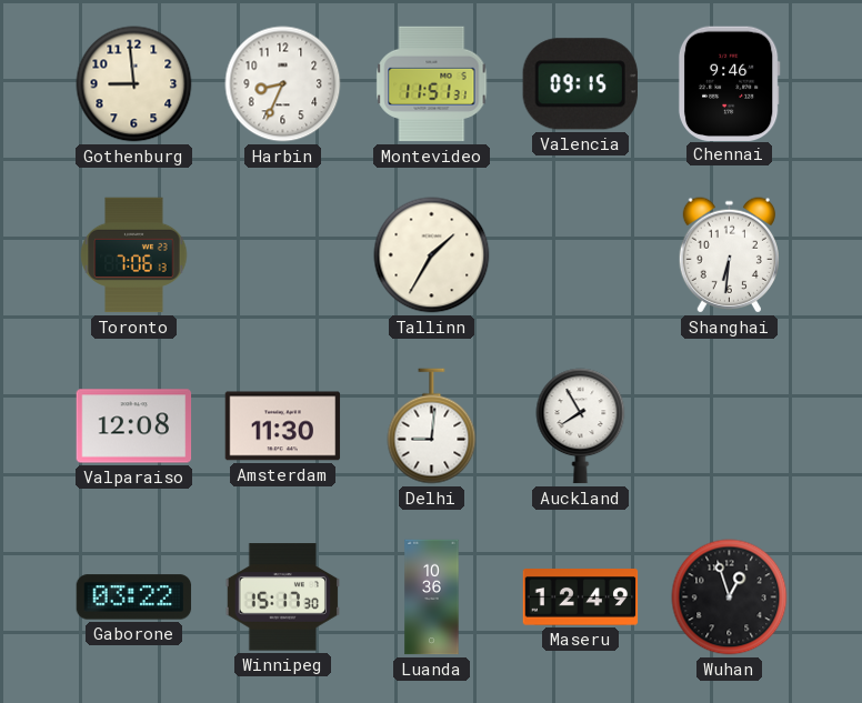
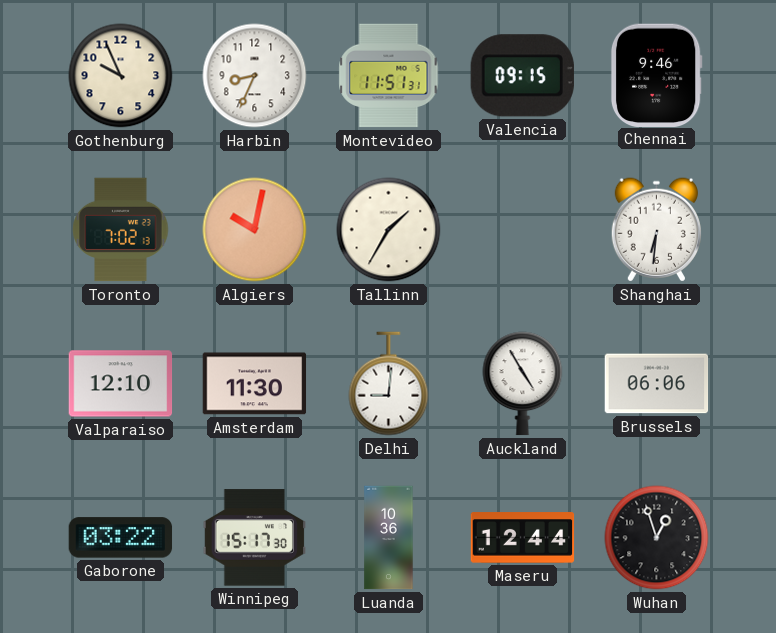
Gothenburg: 8:59 -> 9:56 (121, 76)
Toronto: 7:06 -> 7:02 (121, 230)
Algiers: none -> 10:02 (255, 230)
Valparaiso: 12:08 -> 12:10 (121, 384)
Auckland: 7:55 -> 4:55 (523, 384)
Brussels: none -> 06:06 (657, 384)
Maseru: 12:49 -> 12:44 (523, 538)
